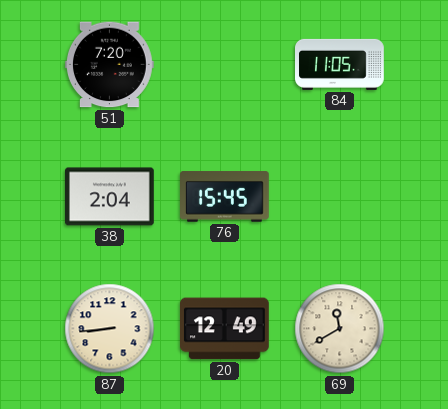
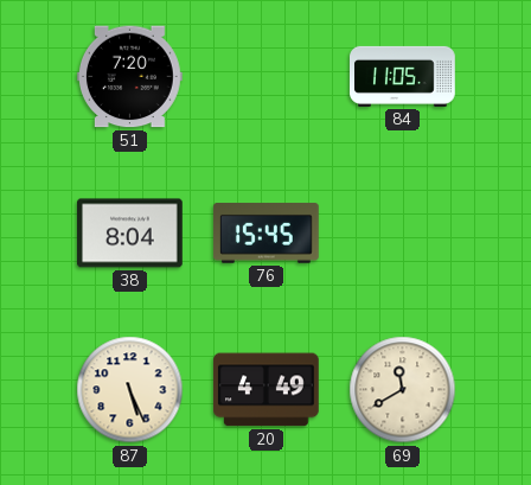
38: 2:04 -> 8:04 (130, 234)
87: 8:44 -> 5:26 (130, 390)
20: 12:49 -> 4:49 (267, 390)
